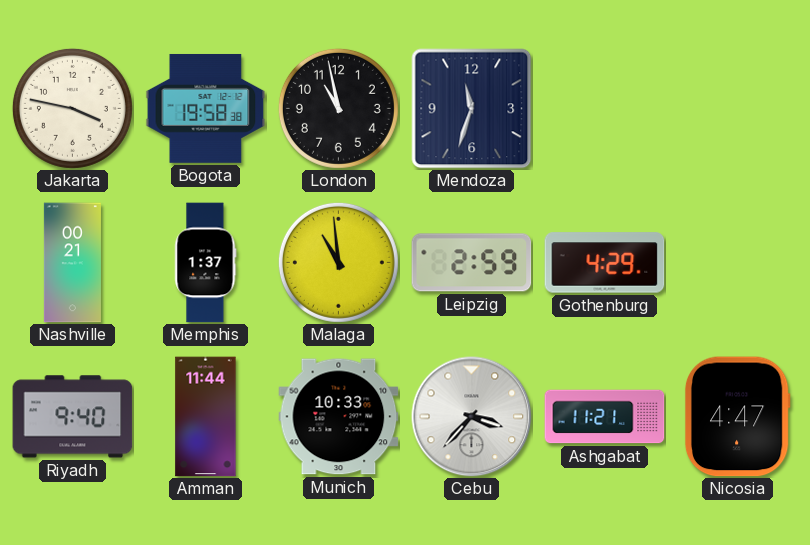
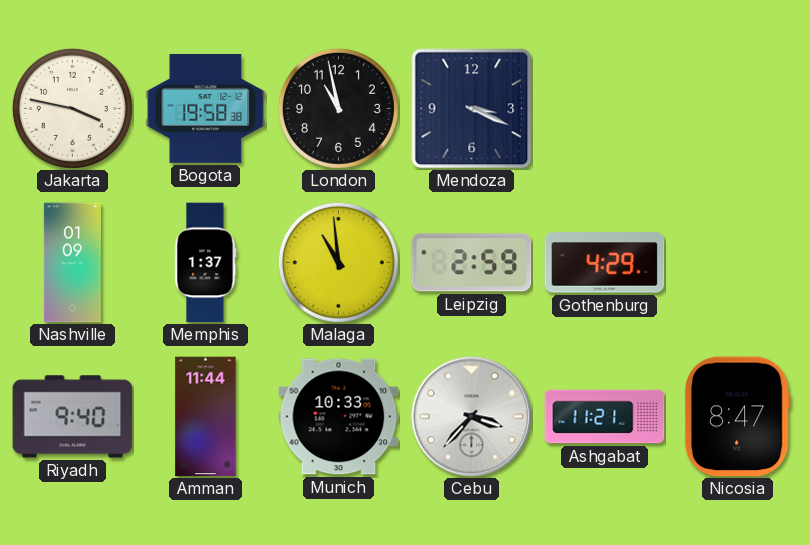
Mendoza: 11:33 -> 3:19 (472, 109)
Nashville: 00:21 -> 01:09 (72, 263)
Nicosia: 4:47 -> 8:47 (737, 417)
